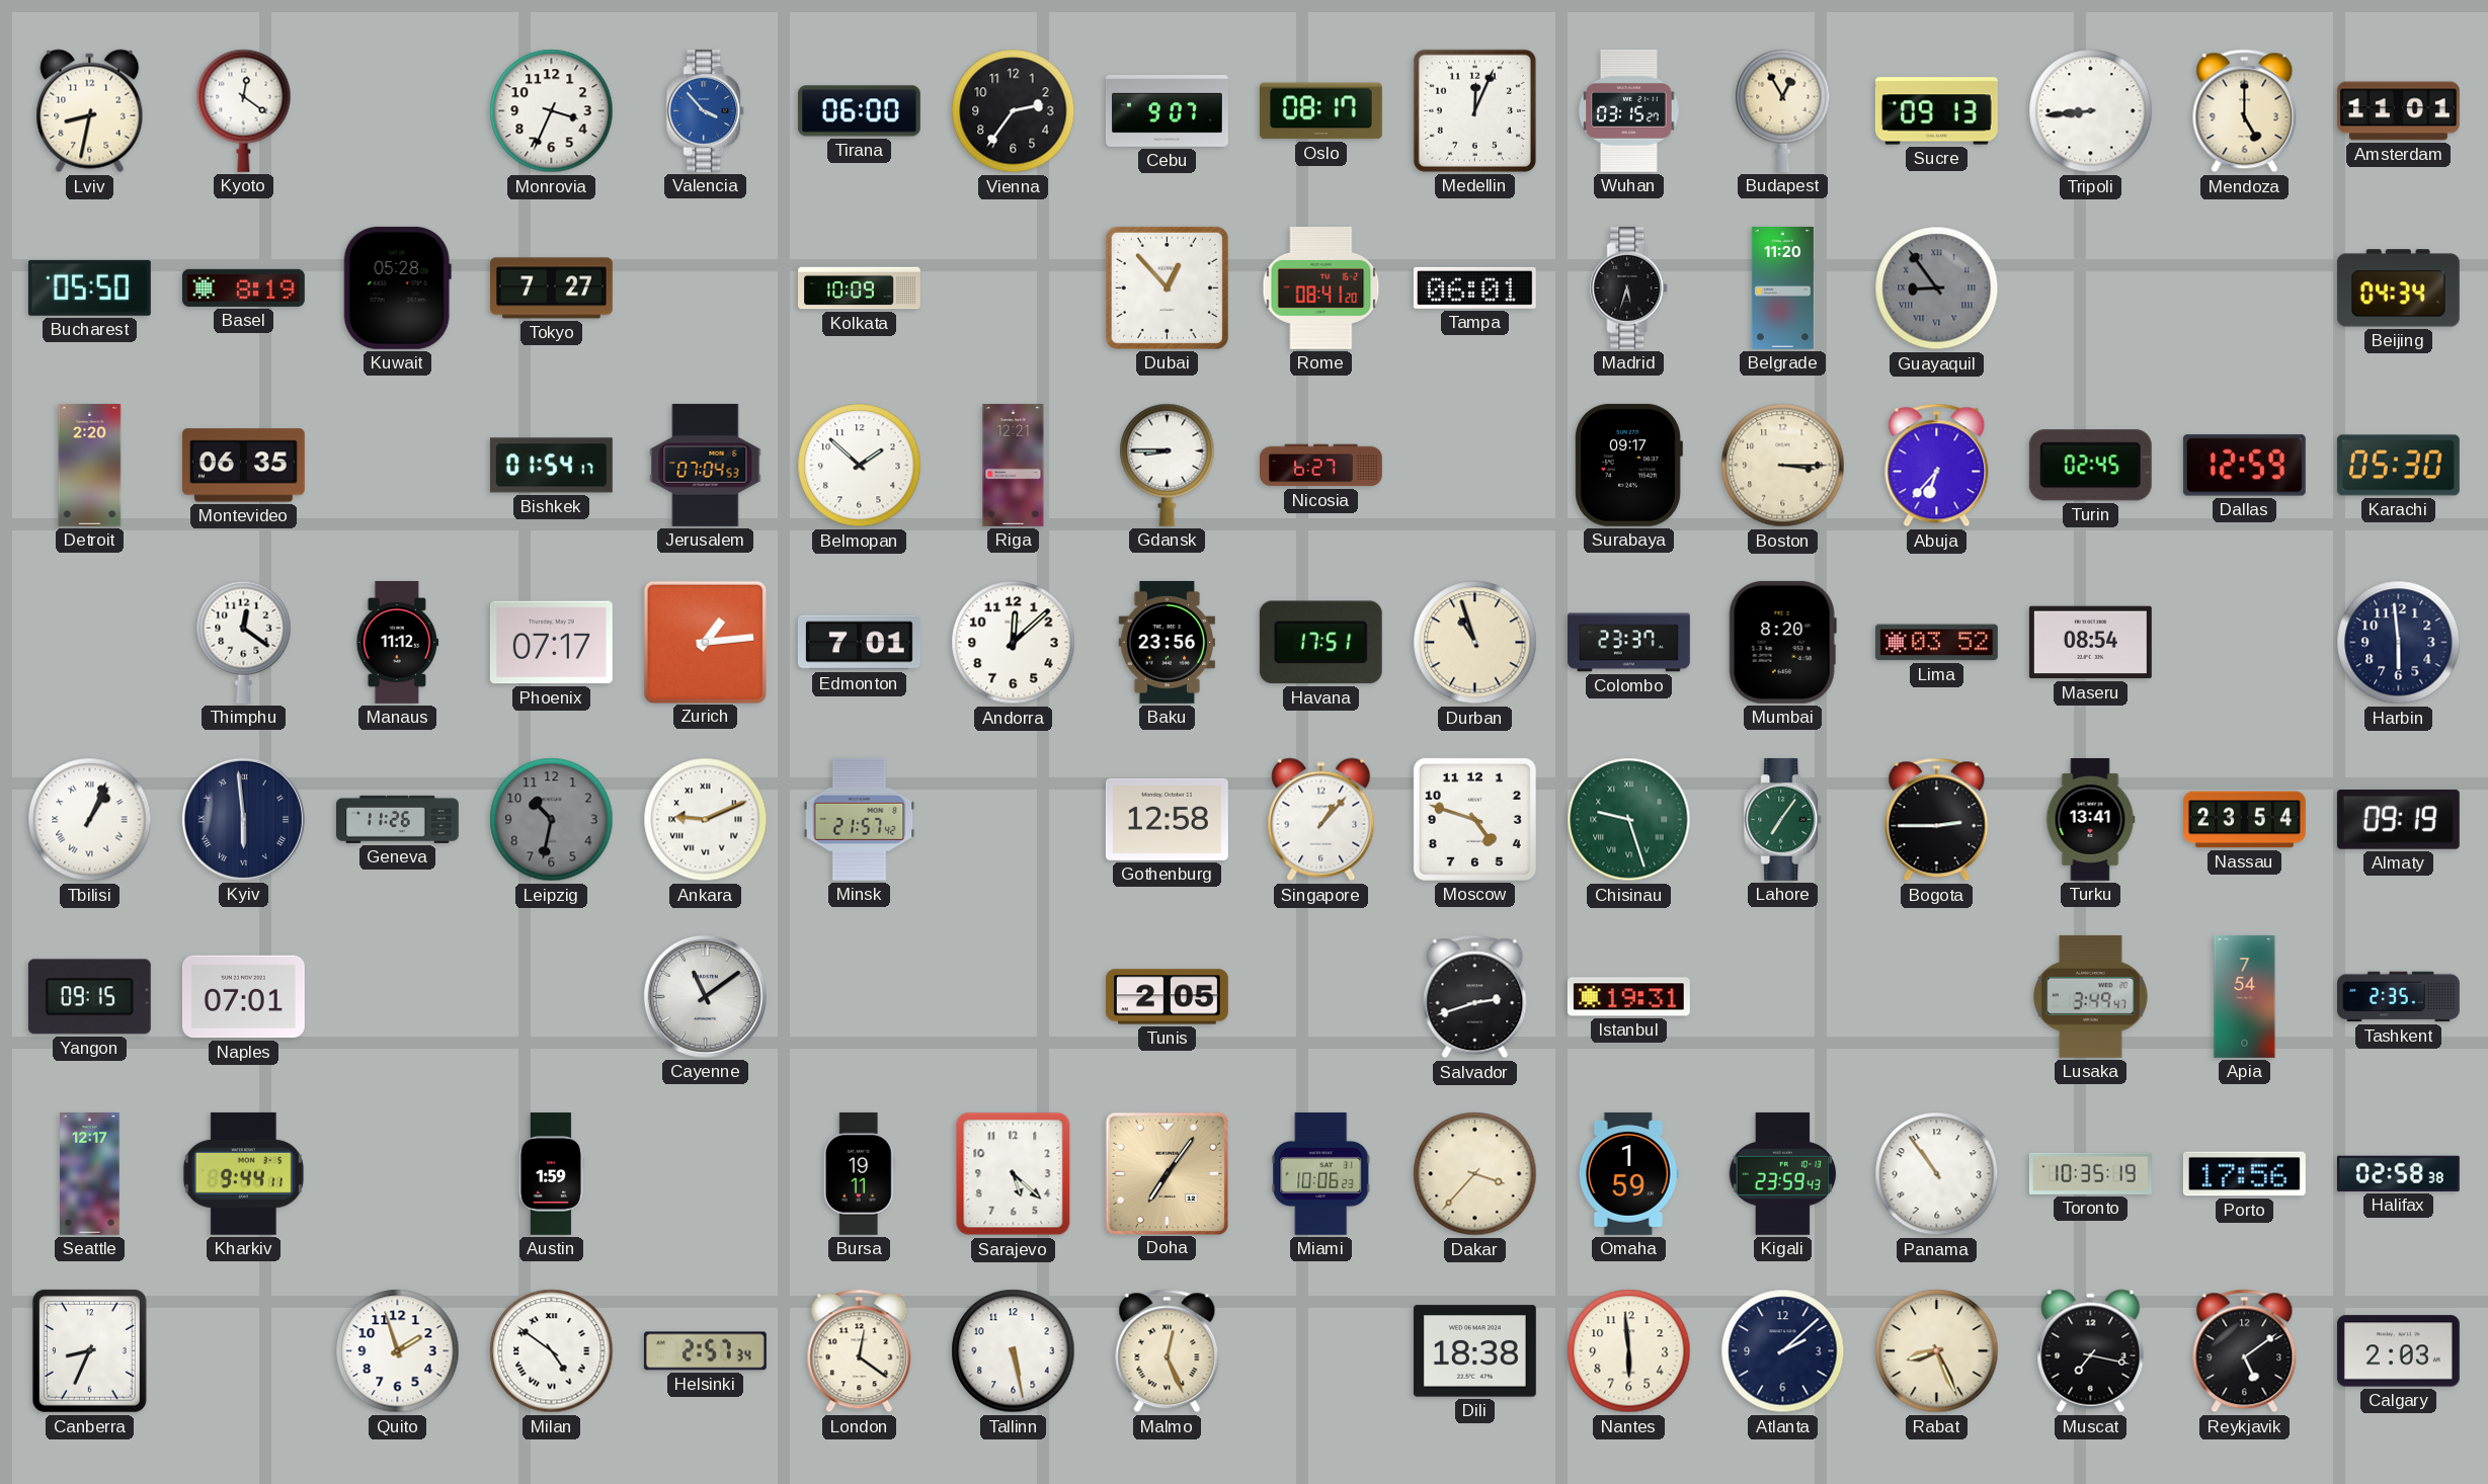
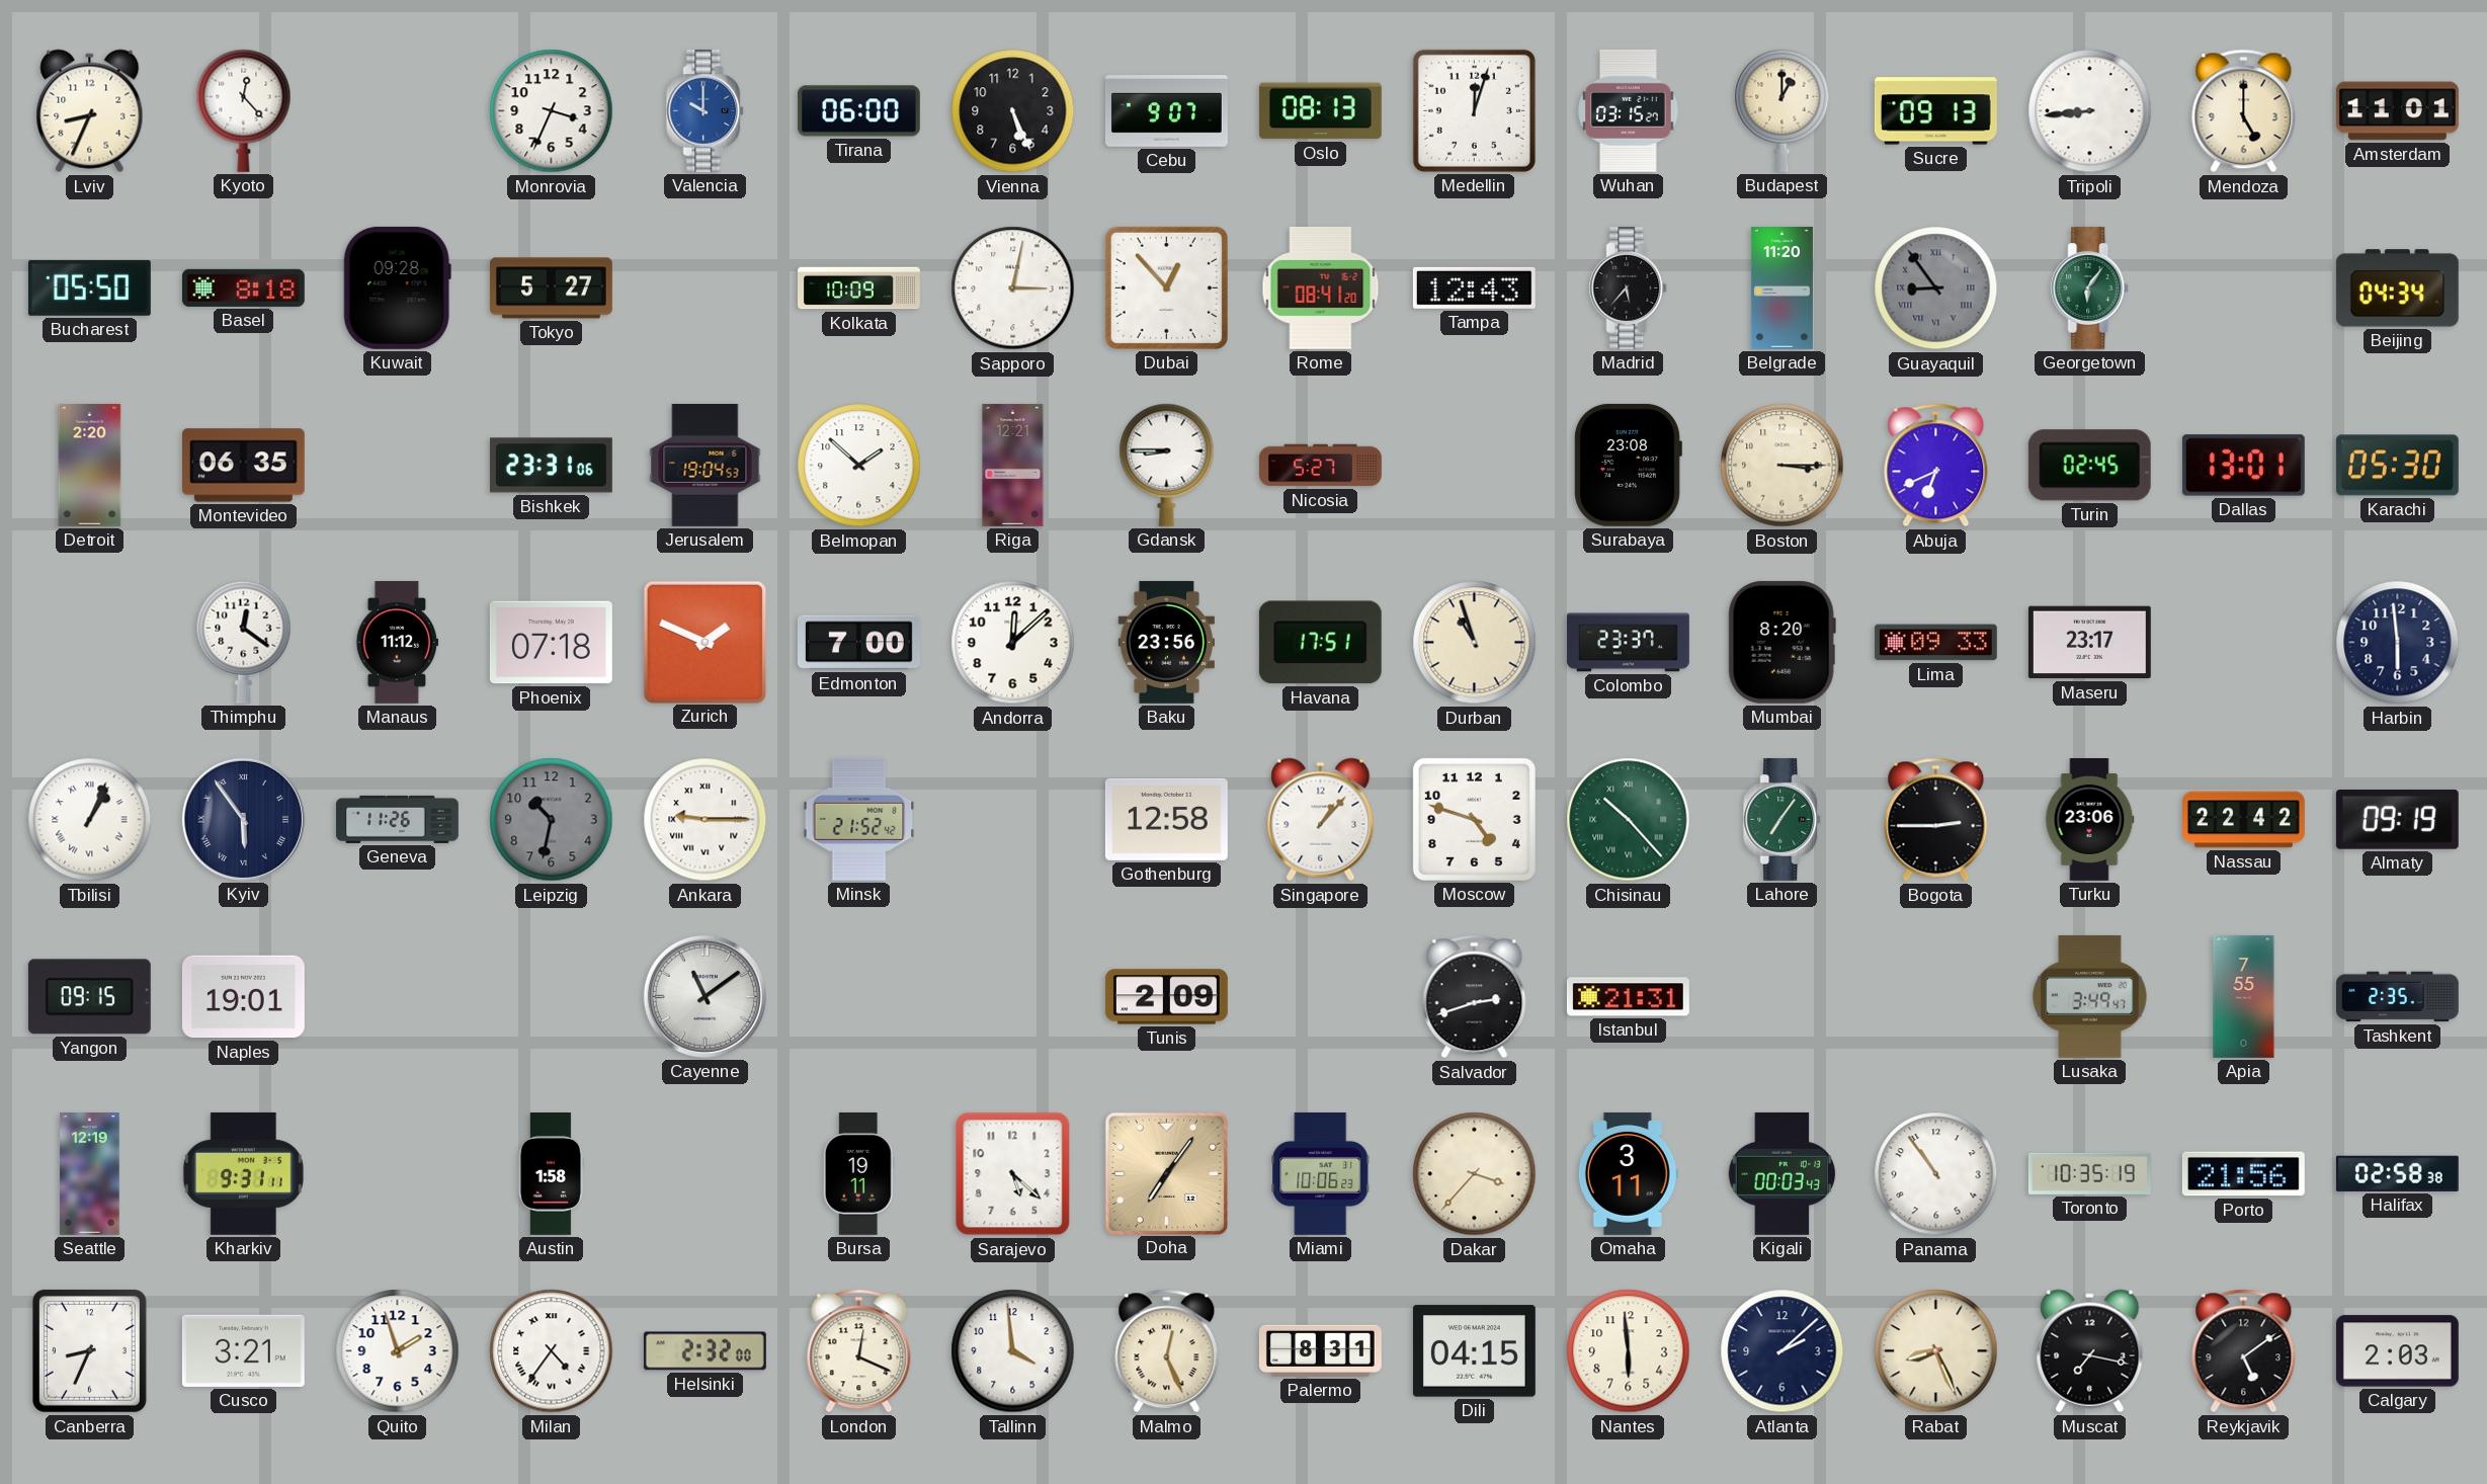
Lviv: 8:32 -> 8:34 (90, 111)
Kyoto: 12:21 -> 12:23 (244, 110)
Valencia: 3:53 -> 10:00 (706, 110)
Vienna: 2:36 -> 5:26 (1013, 111)
Oslo: 08:17 -> 08:13 (1320, 111)
Medellin: 12:04 -> 12:03 (1474, 110)
Budapest: 12:55 -> 1:00 (1783, 110)
Basel: 8:19 -> 8:18 (243, 287)
Kuwait: 05:28 -> 09:28 (397, 287)
Tokyo: 7:27 -> 5:27 (551, 288)
Sapporo: none -> 3:02 (1013, 288)
Tampa: 06:01 -> 12:43 (1474, 287)
Madrid: 5:33 -> 5:37 (1629, 287)
Georgetown: none -> 6:06 (2090, 287)
Bishkek: 01:54 -> 23:31 (551, 466)
Jerusalem: 07:04 -> 19:04 (706, 465)
Nicosia: 6:27 -> 5:27 (1321, 466)
Surabaya: 09:17 -> 23:08 (1628, 465)
Abuja: 6:37 -> 6:41 (1936, 466)
Dallas: 12:59 -> 13:01 (2243, 466)
Phoenix: 07:17 -> 07:18 (551, 643)
Zurich: 1:14 -> 1:49 (704, 642)
Edmonton: 7:01 -> 7:00 (858, 643)
Lima: 03:52 -> 09:33 (1935, 643)
Maseru: 08:54 -> 23:17 (2089, 643)
Kyiv: 5:59 -> 5:54 (243, 819)
Ankara: 9:11 -> 9:15 (706, 820)
Minsk: 21:57 -> 21:52 (859, 819)
Chisinau: 9:27 -> 10:23 (1629, 820)
Turku: 13:41 -> 23:06 (2089, 820)
Nassau: 23:54 -> 22:42 (2244, 820)
Naples: 07:01 -> 19:01 (243, 997)
Tunis: 2:05 -> 2:09 (1166, 997)
Istanbul: 19:31 -> 21:31 (1628, 997)
Apia: 7:54 -> 7:55 (2244, 997)
Seattle: 12:17 -> 12:19 (90, 1174)
Kharkiv: 9:44 -> 9:31 (243, 1173)
Austin: 1:59 -> 1:58 (551, 1174)
Omaha: 1:59 -> 3:11 (1628, 1173)
Kigali: 23:59 -> 00:03 (1783, 1173)
Porto: 17:56 -> 21:56 (2243, 1174)
Cusco: none -> 3:21 (243, 1350)
Milan: 4:51 -> 4:36 (552, 1351)
Helsinki: 2:57 -> 2:32 (704, 1351)
London: 12:21 -> 12:19 (859, 1351)
Tallinn: 5:28 -> 3:59 (1013, 1351)
Palermo: none -> 8:31 (1320, 1350)
Dili: 18:38 -> 04:15 (1474, 1351)
